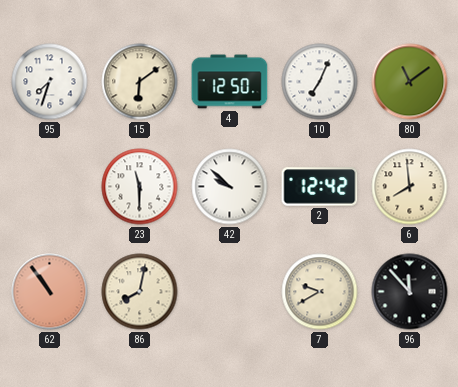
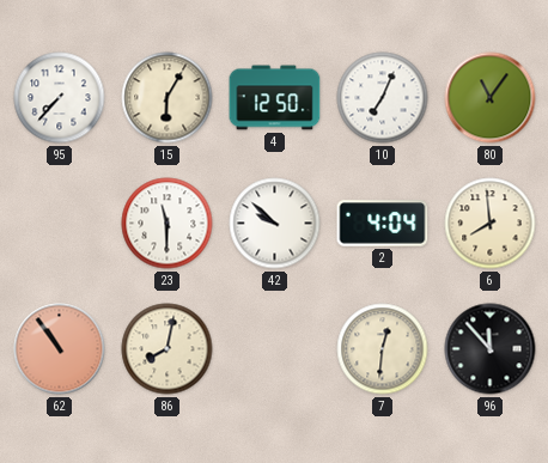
95: 7:33 -> 7:37 (60, 98)
15: 6:09 -> 6:05 (168, 98)
80: 11:09 -> 11:06 (491, 98)
2: 12:42 -> 4:04 (383, 224)
7: 9:40 -> 12:31 (383, 349)
